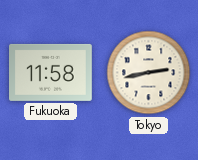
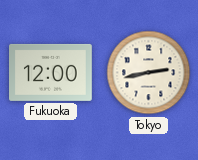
Fukuoka: 11:58 -> 12:00 (51, 72)
